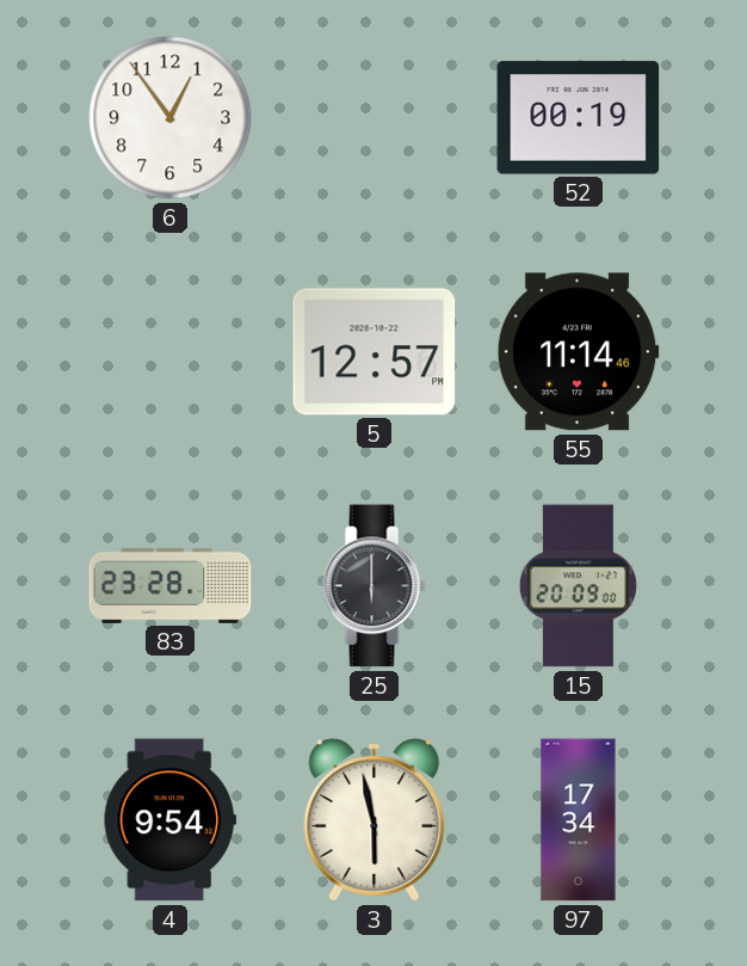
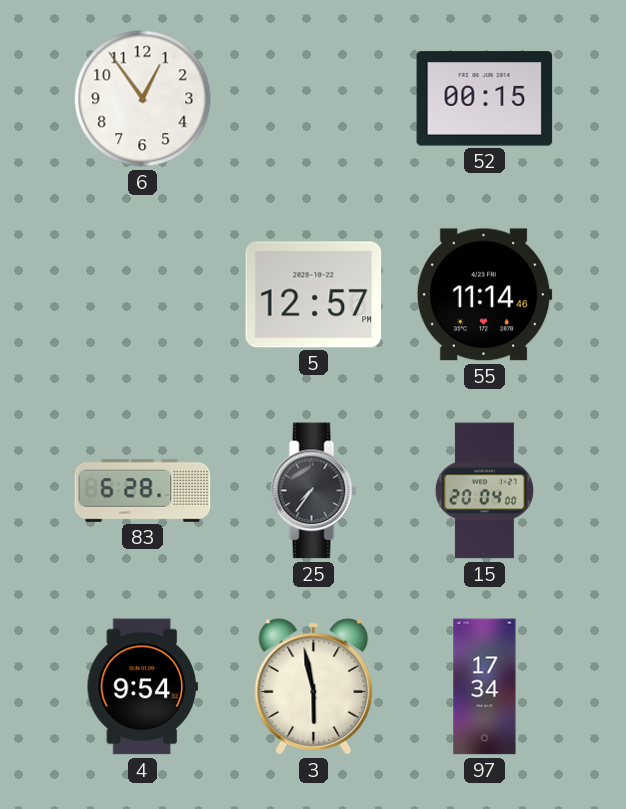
52: 00:19 -> 00:15 (485, 99)
83: 23:28 -> 6:28 (143, 490)
25: 6:00 -> 7:36 (314, 491)
15: 20:09 -> 20:04 (484, 491)
